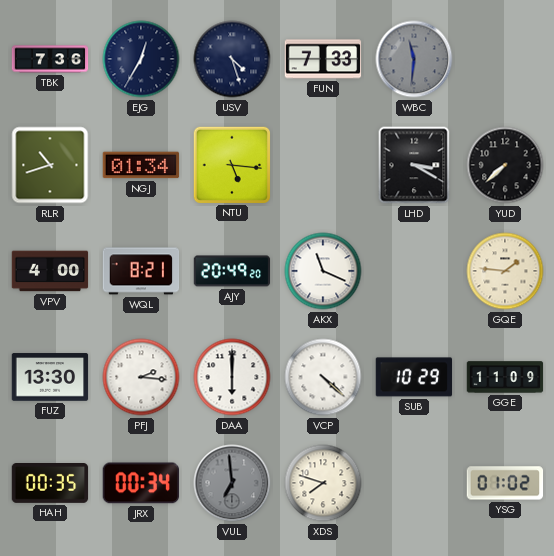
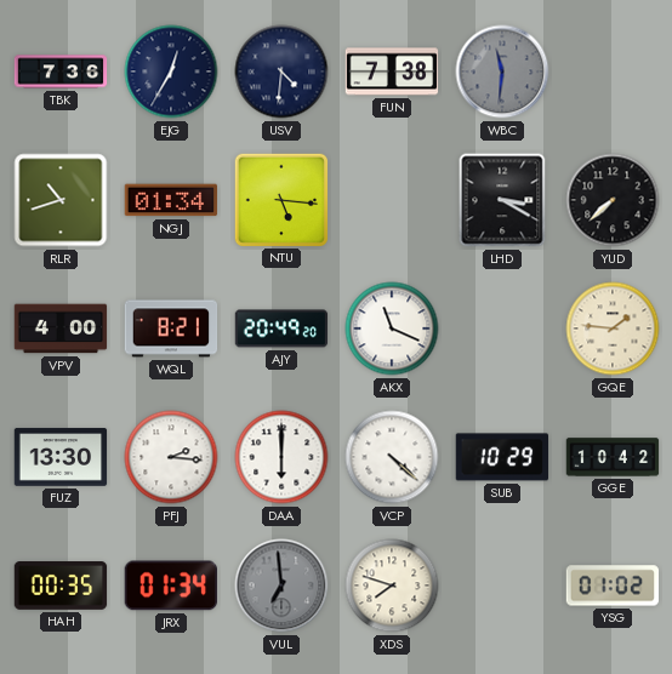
USV: 4:27 -> 4:31 (281, 72)
FUN: 7:33 -> 7:38 (392, 72)
GGE: 11:09 -> 10:42 (613, 457)
JRX: 00:34 -> 01:34 (170, 586)
